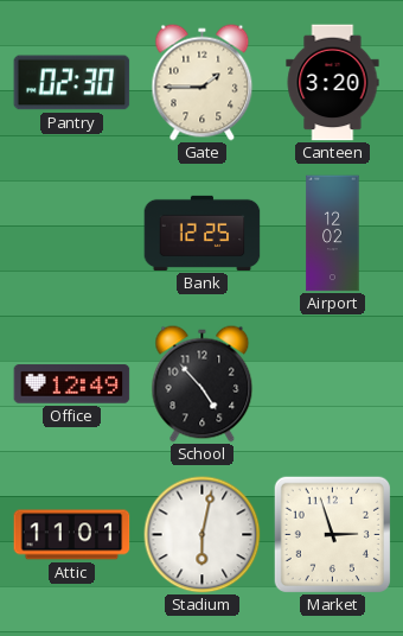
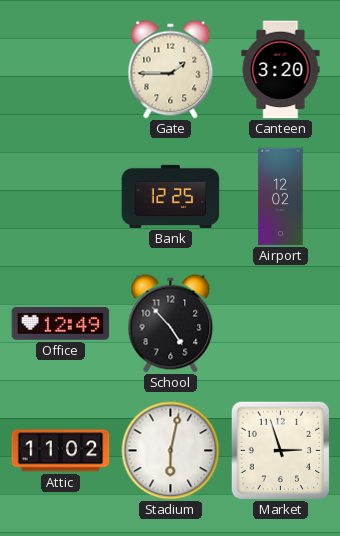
Pantry: 02:30 -> none (72, 83)
Attic: 11:01 -> 11:02 (61, 451)
